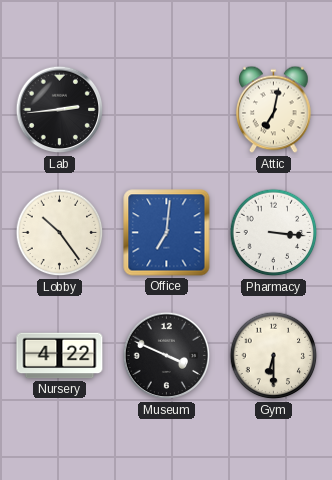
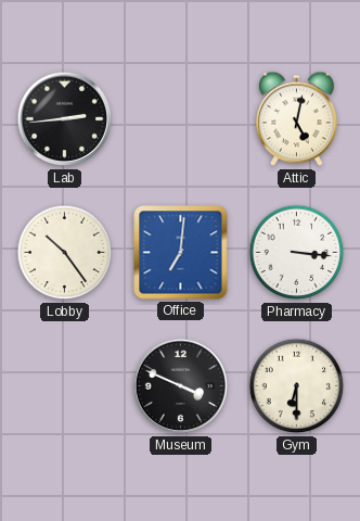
Attic: 7:02 -> 5:02 (297, 119)
Nursery: 4:22 -> none (60, 356)
